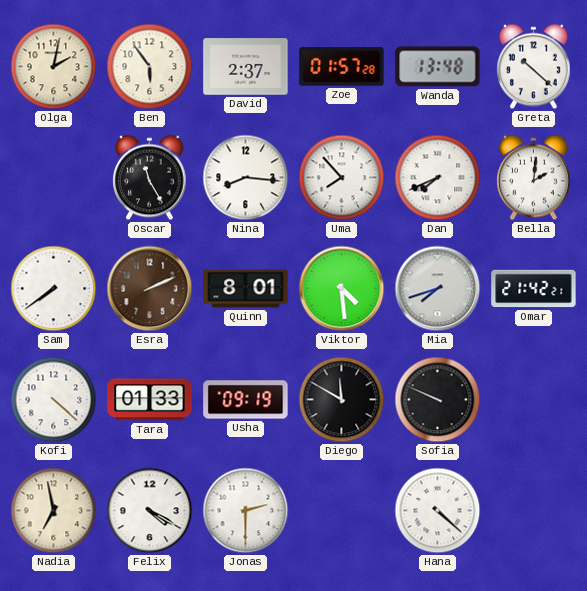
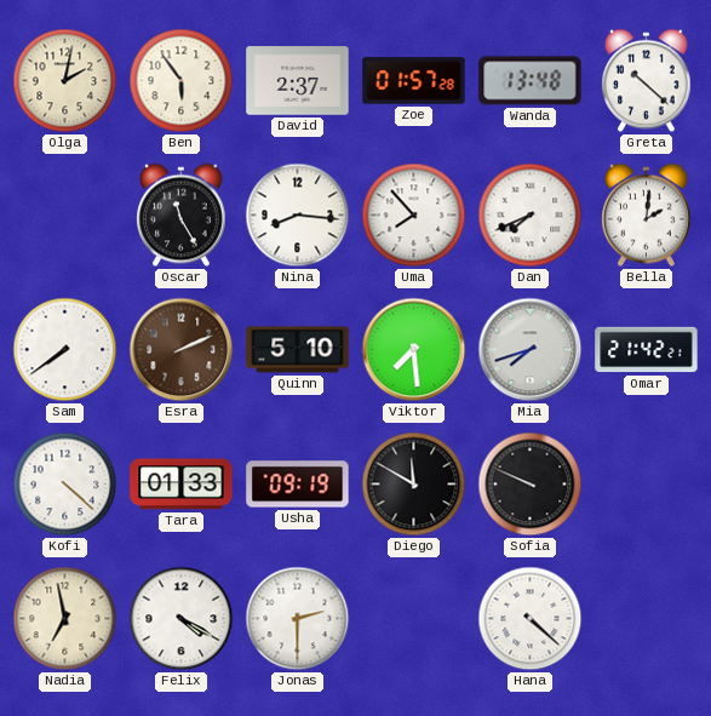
Quinn: 8:01 -> 5:10 (298, 350)
Viktor: 4:29 -> 7:29 (414, 350)
